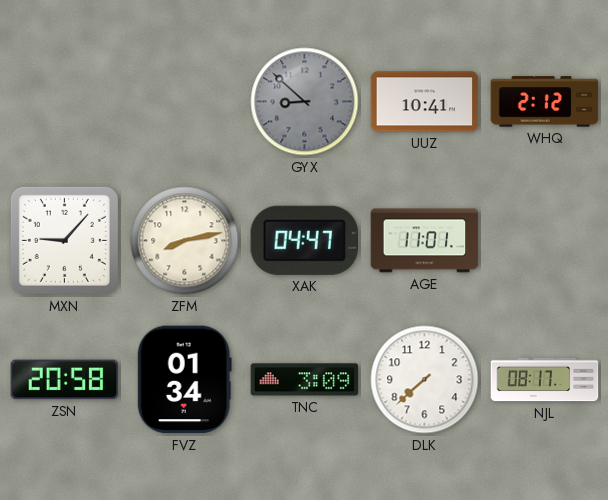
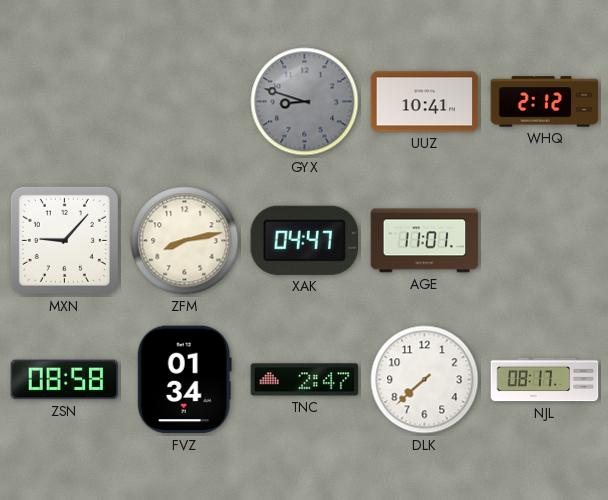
GYX: 8:52 -> 8:48 (305, 102)
ZSN: 20:58 -> 08:58 (65, 380)
TNC: 3:09 -> 2:47 (305, 380)
